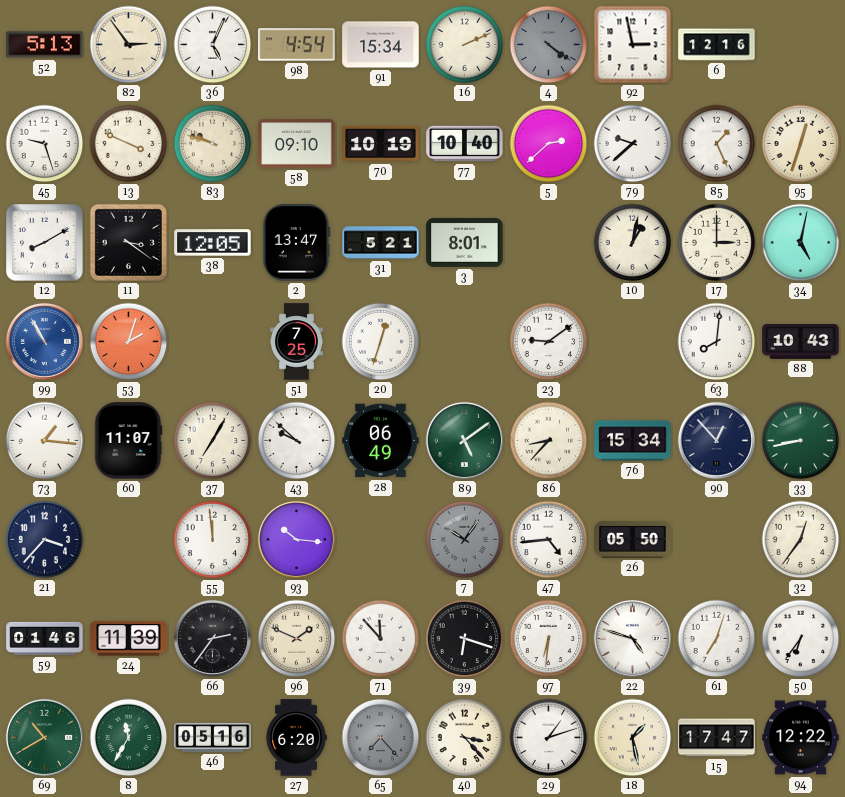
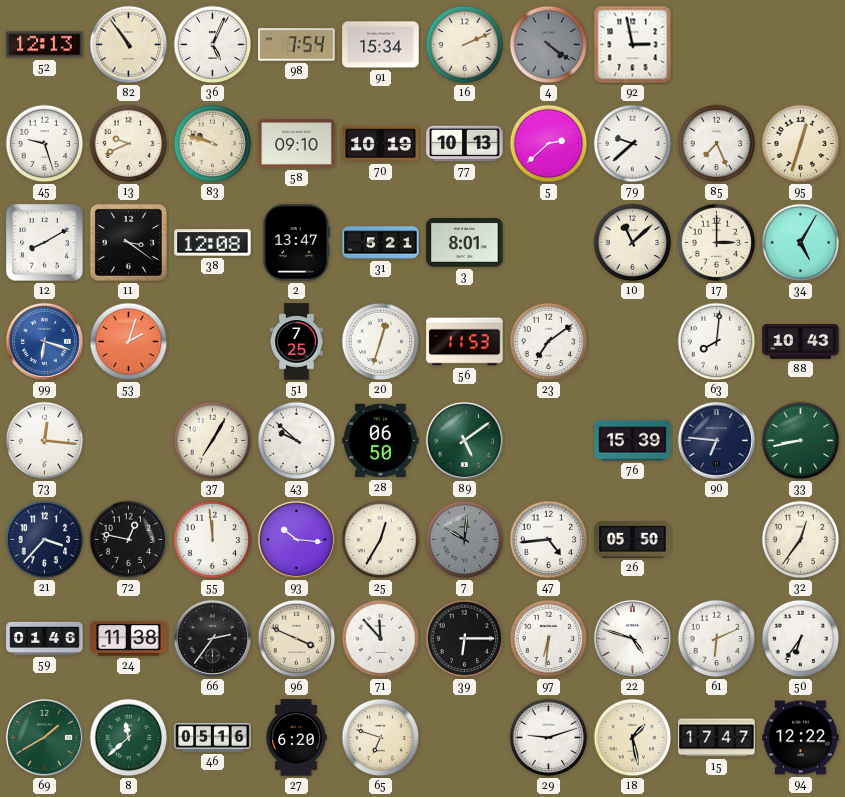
52: 5:13 -> 12:13 (45, 45)
82: 2:54 -> 10:54 (129, 45)
98: 4:54 -> 7:54 (297, 45)
6: 12:16 -> none (717, 45)
13: 3:49 -> 9:41 (129, 144)
77: 10:40 -> 10:13 (465, 144)
85: 1:26 -> 7:26 (717, 144)
38: 12:05 -> 12:08 (213, 243)
10: 1:02 -> 11:08 (633, 243)
34: 5:02 -> 5:05 (801, 243)
99: 10:55 -> 6:18 (44, 341)
56: none -> 11:53 (465, 342)
23: 9:09 -> 7:09 (549, 342)
73: 1:16 -> 12:16 (45, 441)
60: 11:07 -> none (128, 441)
28: 06:49 -> 06:50 (381, 441)
86: 8:37 -> none (549, 441)
76: 15:34 -> 15:39 (633, 441)
90: 12:53 -> 6:46 (716, 440)
72: none -> 12:47 (129, 540)
25: none -> 12:35 (381, 540)
7: 10:06 -> 10:01 (465, 540)
24: 11:39 -> 11:38 (129, 639)
96: 1:49 -> 3:49 (297, 639)
39: 6:18 -> 6:15 (465, 639)
61: 7:03 -> 6:11 (717, 639)
69: 10:40 -> 1:40 (44, 737)
8: 11:35 -> 11:38 (129, 738)
65: 7:23 -> 6:48 (381, 738)
65 dial: grey -> cream (381, 738)
40: 3:23 -> none (465, 738)
29: 1:12 -> 9:12 (549, 738)
